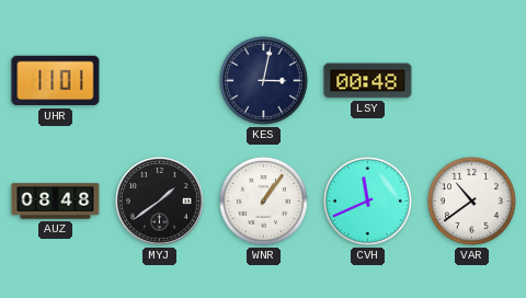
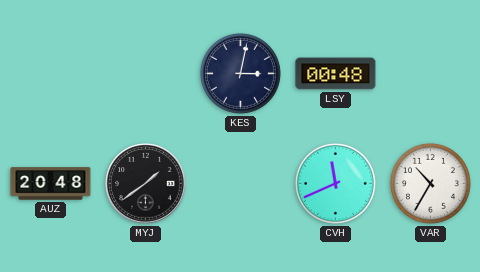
UHR: 11:01 -> none (56, 81)
AUZ: 08:48 -> 20:48 (51, 184)
WNR: 1:06 -> none (263, 200)
VAR: 10:39 -> 10:35 (430, 183)
